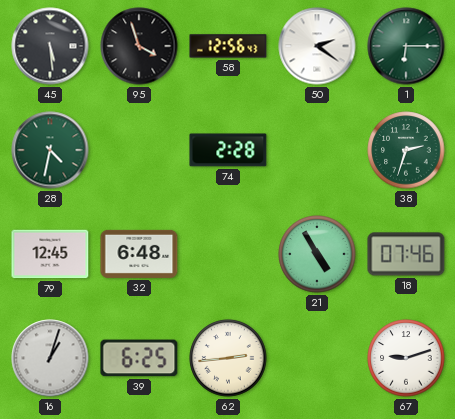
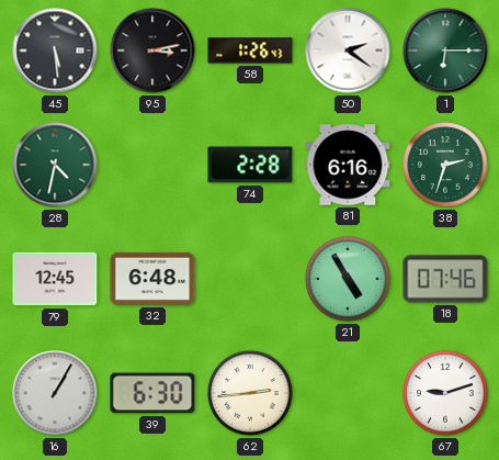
95: 3:57 -> 3:13 (152, 51)
58: 12:56 -> 1:26 (250, 51)
81: none -> 6:16 (348, 165)
16: 1:03 -> 1:05 (55, 393)
39: 6:25 -> 6:30 (152, 393)
